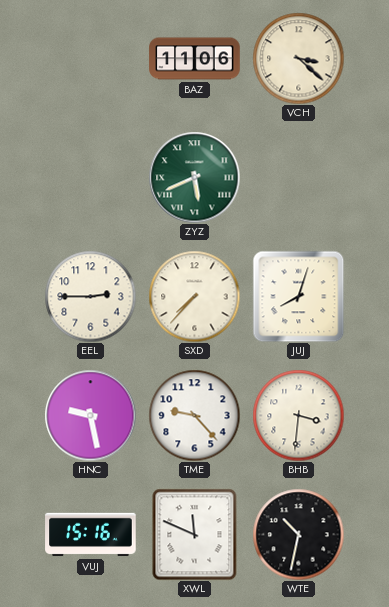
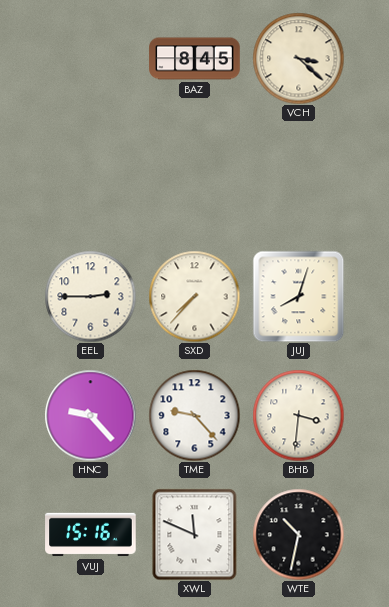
BAZ: 11:06 -> 8:45 (195, 59)
ZYZ: 5:41 -> none (194, 177)
HNC: 9:28 -> 9:23 (90, 415)
